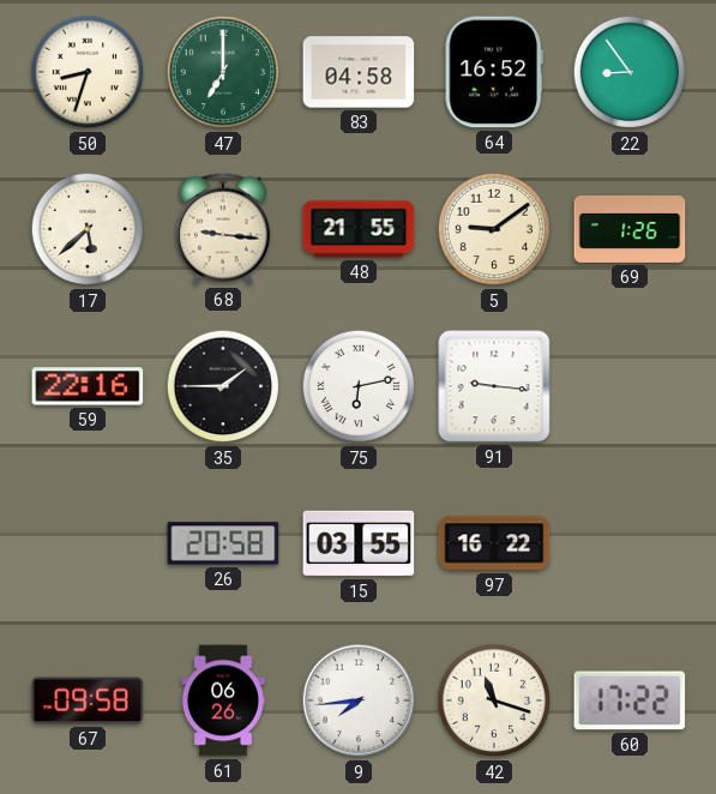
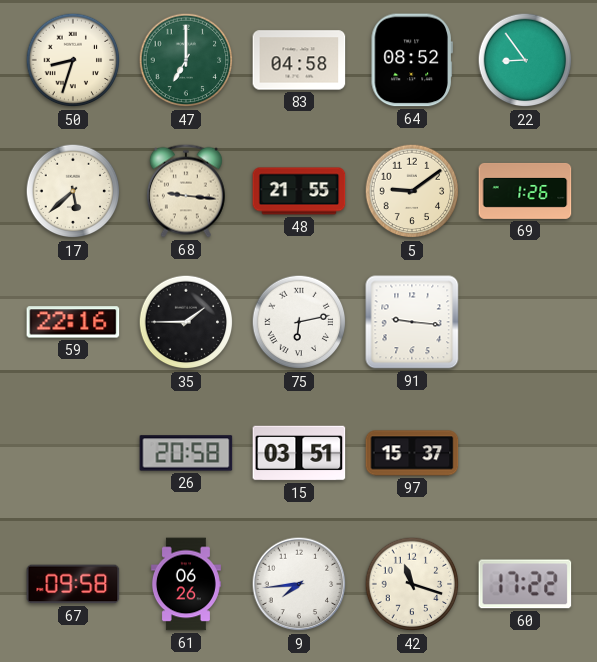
64: 16:52 -> 08:52 (412, 60)
15: 03:55 -> 03:51 (299, 453)
97: 16:22 -> 15:37 (412, 453)
